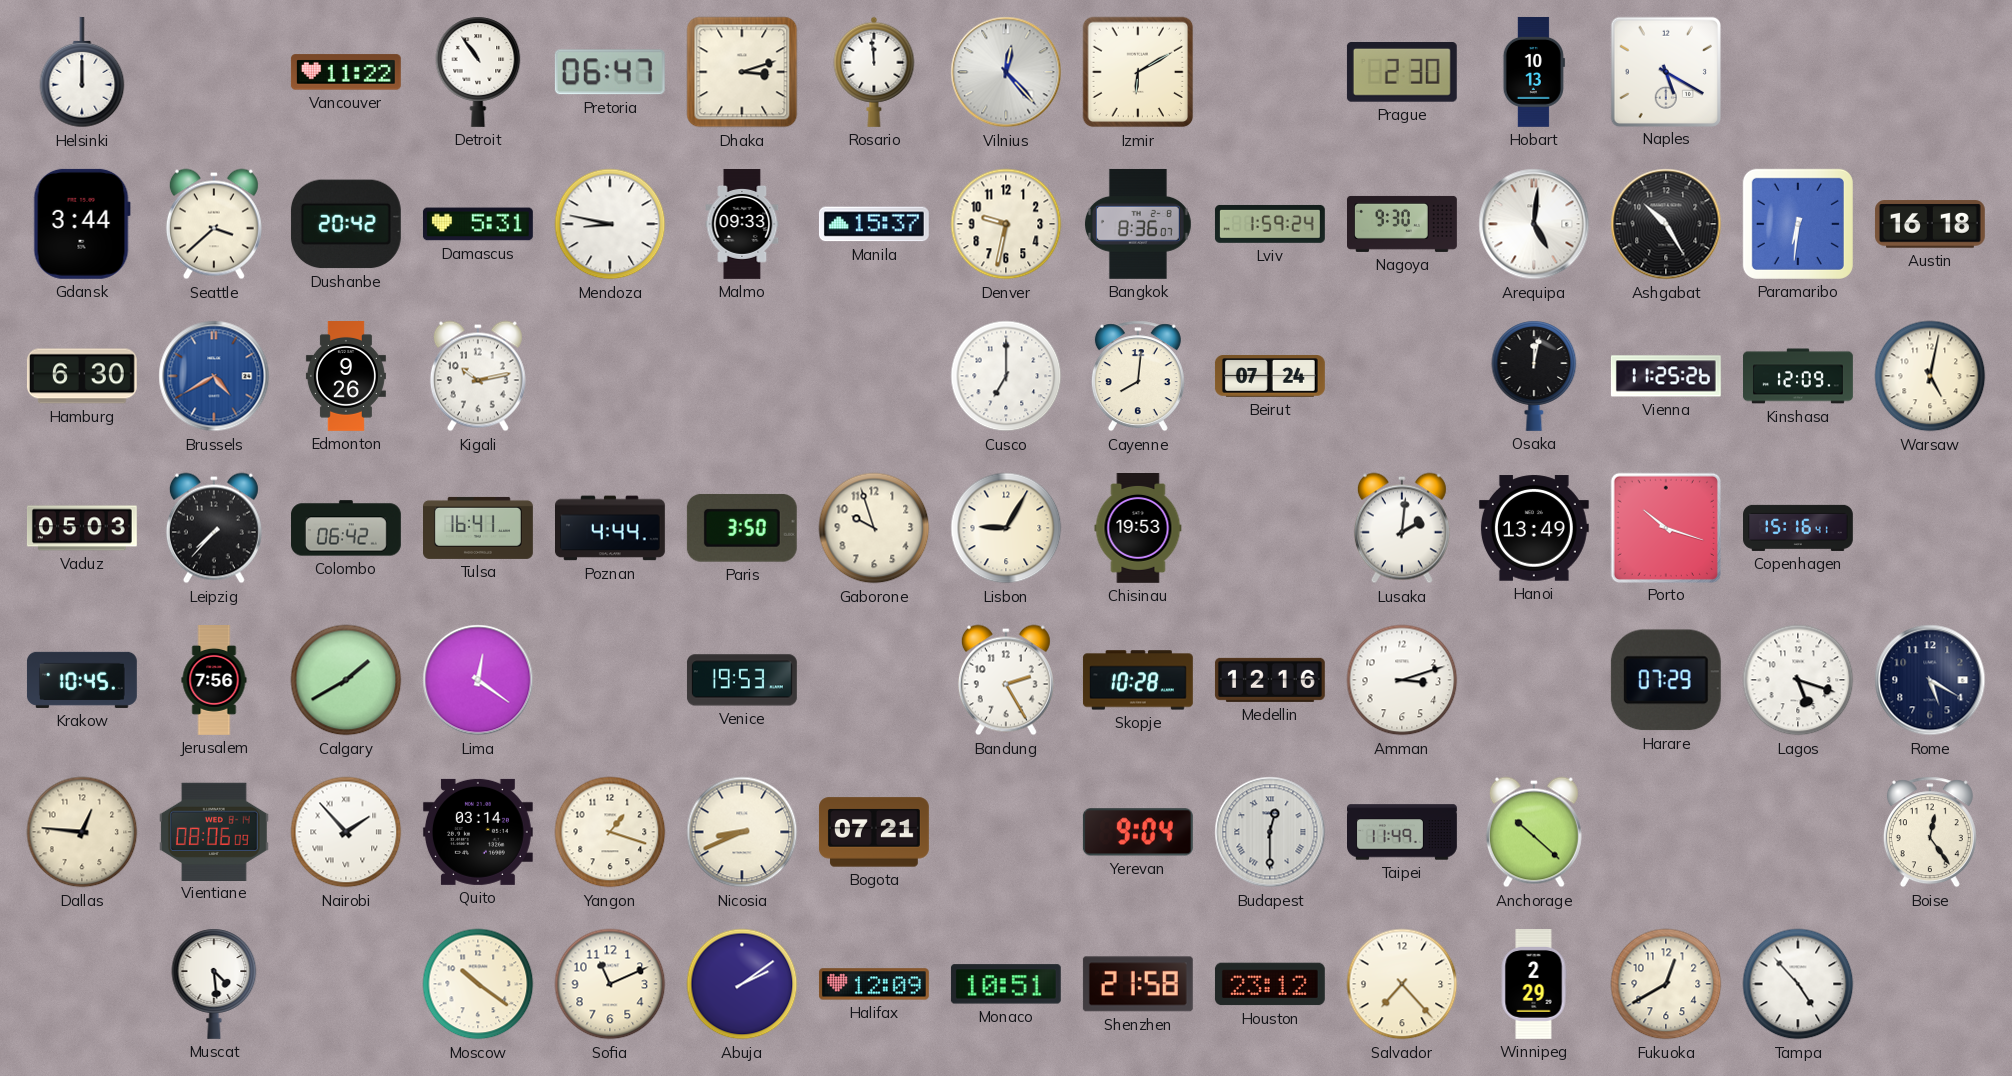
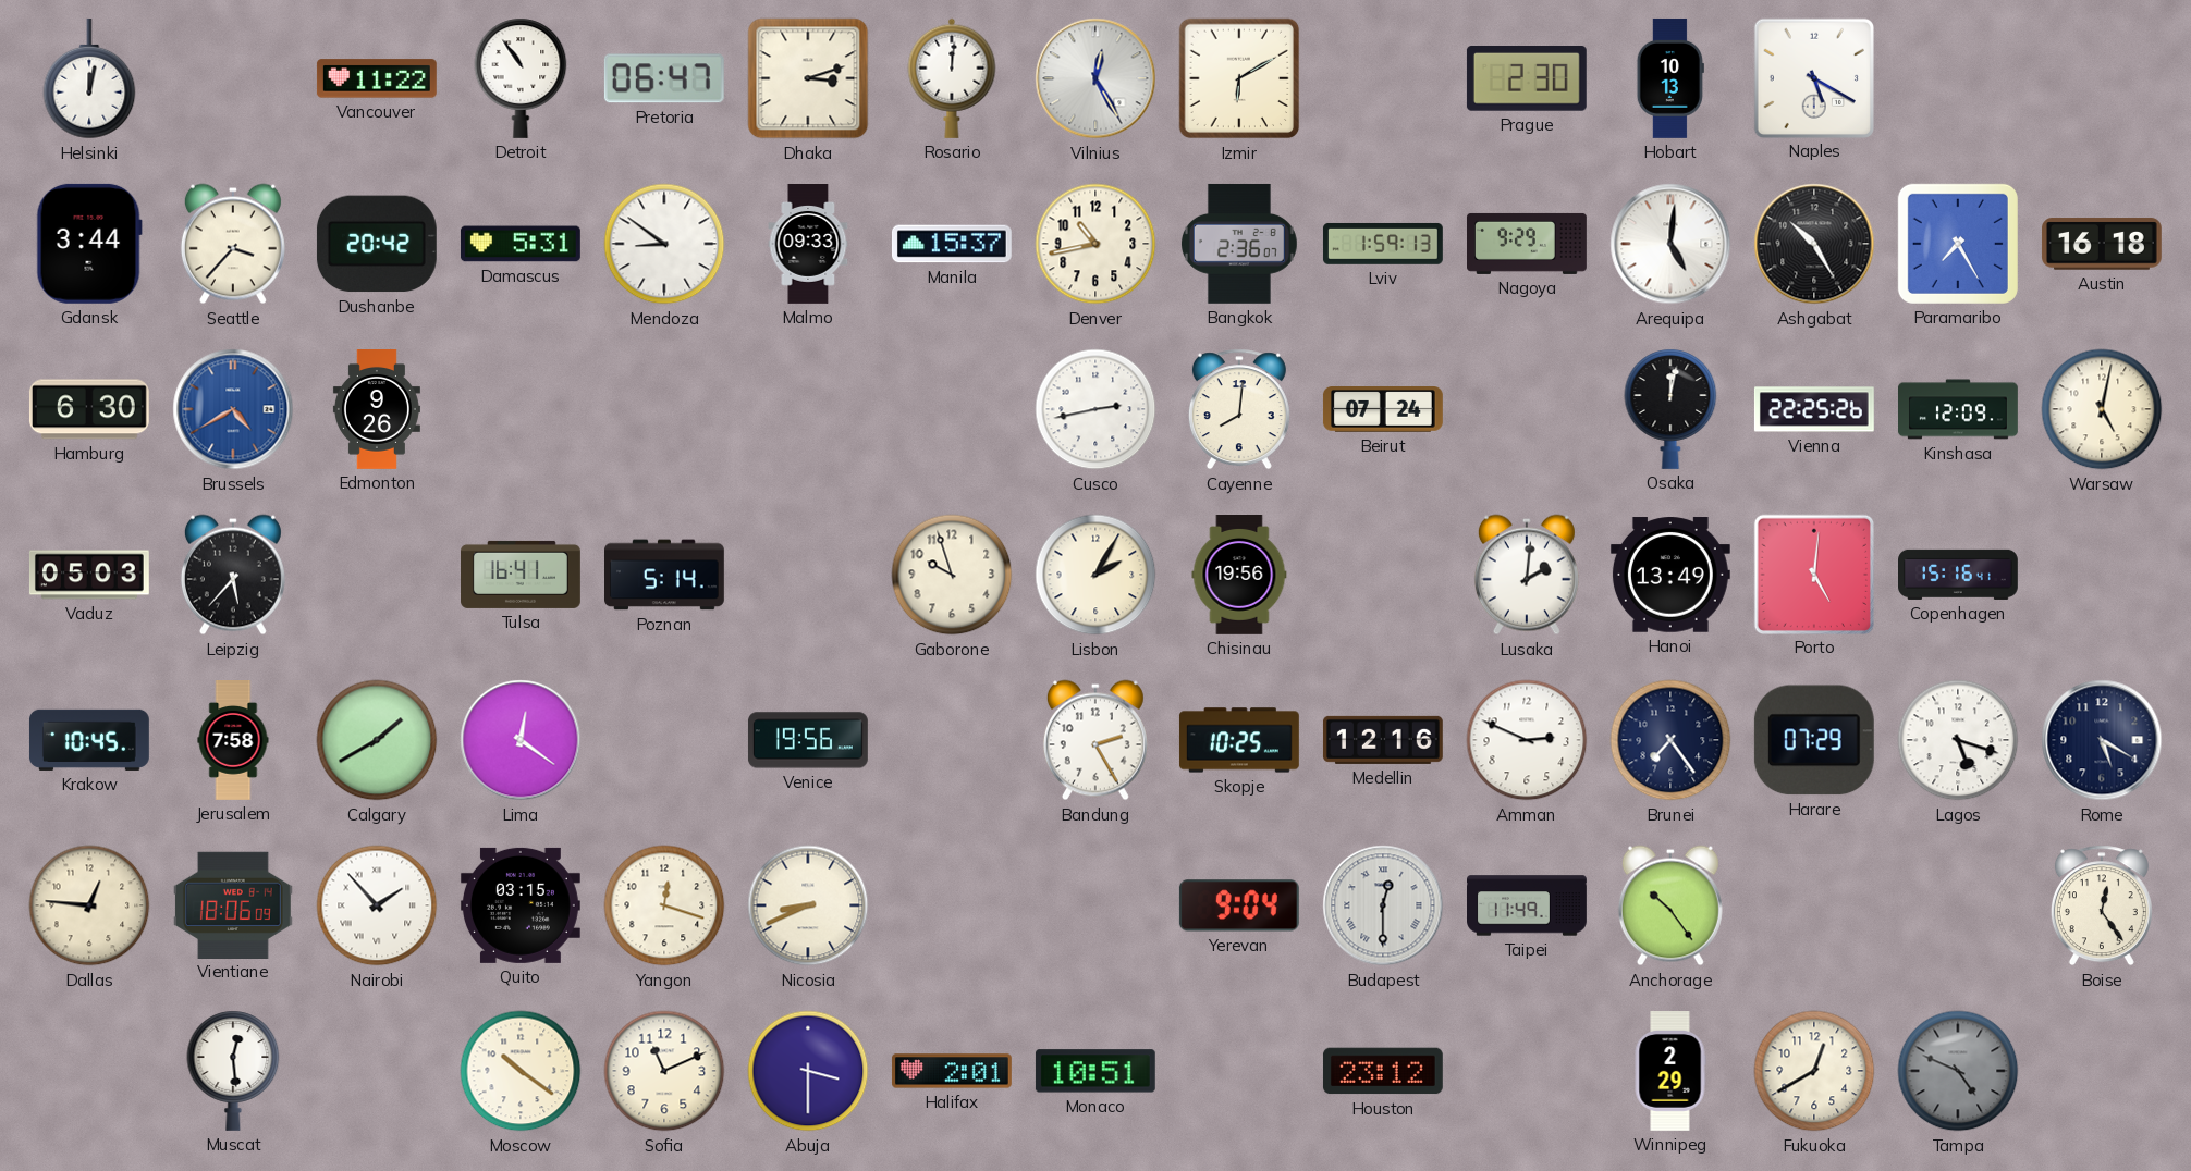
Helsinki: 12:00 -> 12:02 (89, 78)
Rosario: 11:59 -> 12:01 (952, 78)
Vilnius: 12:23 -> 12:25 (1095, 78)
Seattle: 3:38 -> 3:37 (233, 244)
Mendoza: 8:47 -> 8:51 (664, 244)
Denver: 9:32 -> 10:43 (1095, 244)
Bangkok: 8:36 -> 2:36 (1239, 244)
Lviv: 1:59:24 -> 1:59:13 (1383, 244)
Nagoya: 9:30 -> 9:29 (1528, 244)
Paramaribo: 6:31 -> 7:25 (1958, 244)
Kigali: 10:13 -> none (478, 376)
Cusco: 7:00 -> 2:43 (1095, 409)
Vienna: 11:25 -> 22:25 (1814, 409)
Leipzig: 7:37 -> 5:37 (233, 575)
Colombo: 06:42 -> none (346, 528)
Poznan: 4:44 -> 5:14 (665, 575)
Paris: 3:50 -> none (742, 528)
Lisbon: 9:05 -> 2:05 (1095, 575)
Chisinau: 19:53 -> 19:56 (1239, 576)
Porto: 10:18 -> 5:01 (1813, 574)
Jerusalem: 7:56 -> 7:58 (233, 741)
Venice: 19:53 -> 19:56 (808, 740)
Skopje: 10:28 -> 10:25 (1239, 740)
Amman: 3:12 -> 2:49 (1527, 740)
Brunei: none -> 7:24 (1670, 740)
Vientiane: 08:06 -> 18:06 (233, 904)
Quito: 03:14 -> 03:15 (521, 905)
Yangon: 1:18 -> 12:18 (664, 905)
Bogota: 07:21 -> none (874, 832)
Anchorage: 10:22 -> 10:24 (1670, 905)
Muscat: 4:29 -> 12:29 (233, 1071)
Abuja: 2:09 -> 3:30 (808, 1071)
Halifax: 12:09 -> 2:01 (952, 1071)
Shenzhen: 21:58 -> none (1138, 984)
Salvador: 7:23 -> none (1402, 984)
Tampa: 4:53 -> 4:49 (1958, 1071)
Tampa dial: white -> grey (1958, 1071)
